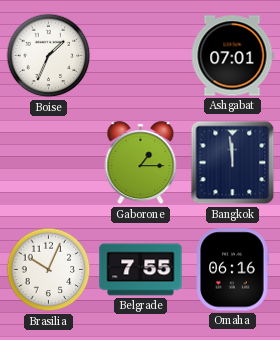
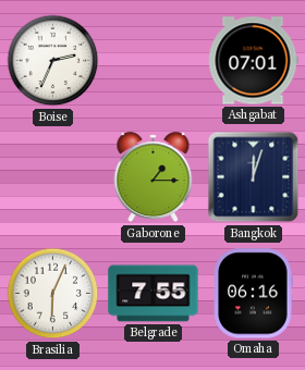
Boise: 1:34 -> 2:34 (53, 61)
Bangkok: 11:59 -> 12:03 (254, 177)
Brasilia: 10:04 -> 6:04 (53, 294)
